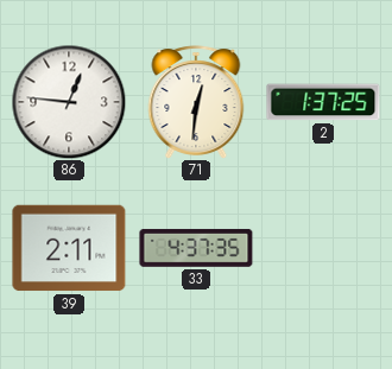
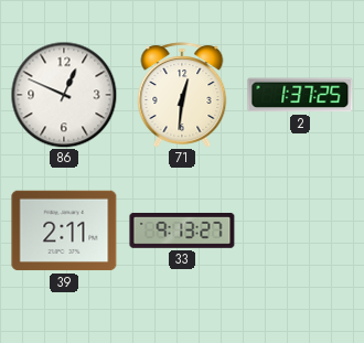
86: 12:46 -> 12:49 (64, 95)
33: 4:37 -> 9:13 (182, 231)
